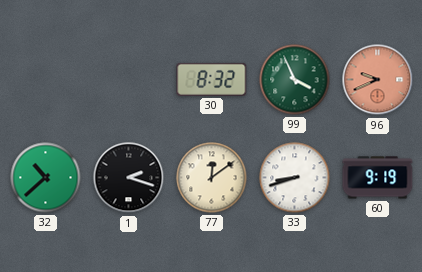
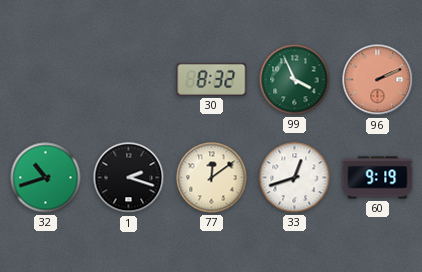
96: 9:41 -> 2:11 (378, 80)
32: 10:38 -> 10:42 (46, 178)
33: 8:42 -> 12:42 (295, 178)
